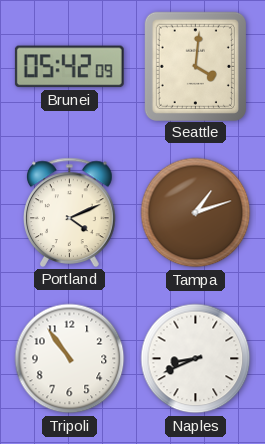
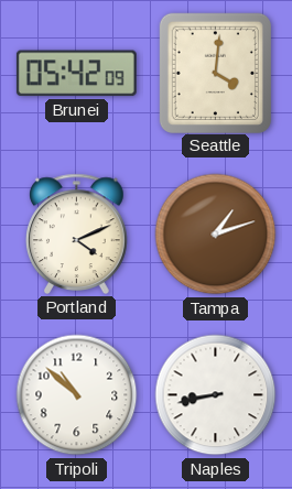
Tripoli: 10:54 -> 10:52 (77, 395)
Naples: 8:41 -> 8:43 (216, 395)
